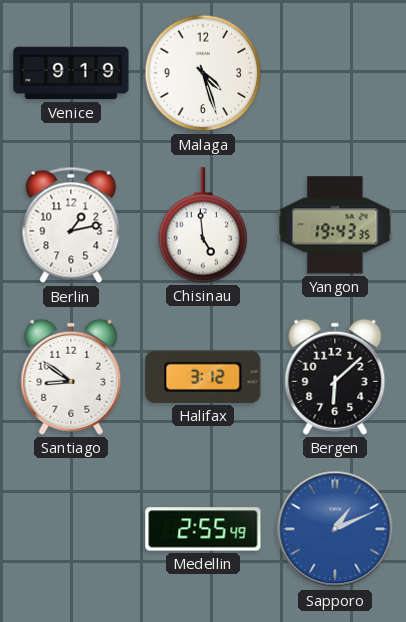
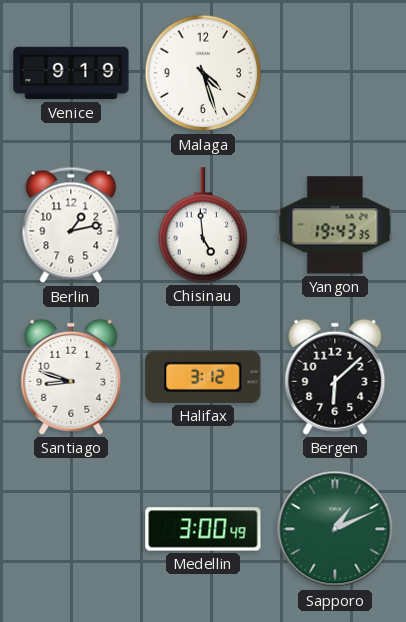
Santiago: 8:51 -> 8:48 (71, 377)
Medellin: 2:55 -> 3:00 (203, 529)
Sapporo dial: blue -> green (335, 529)
